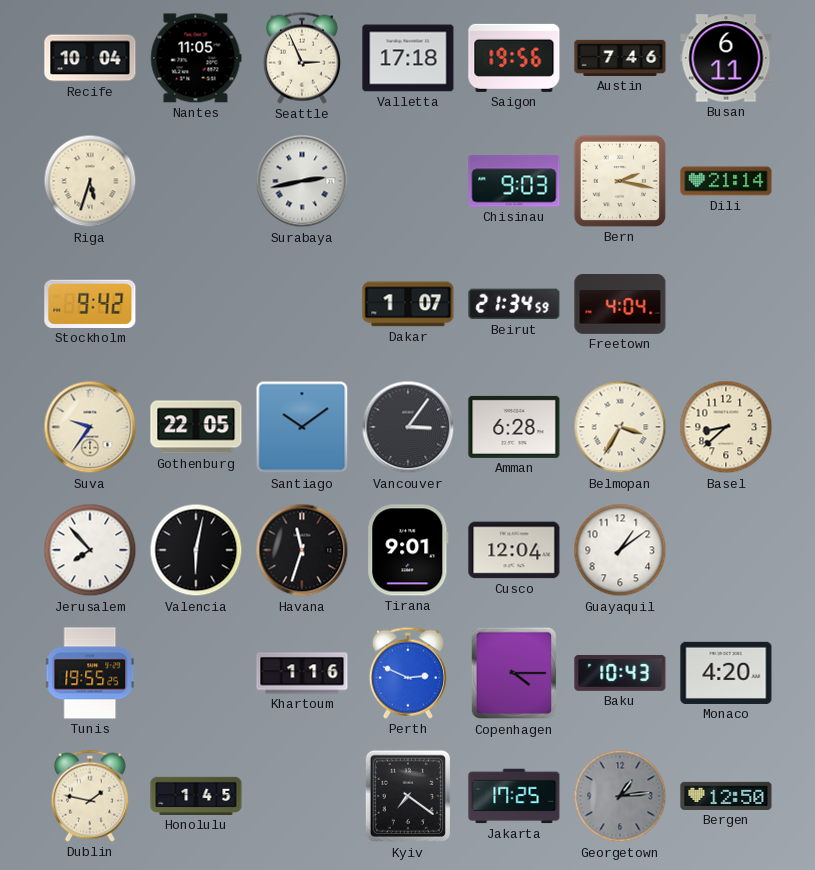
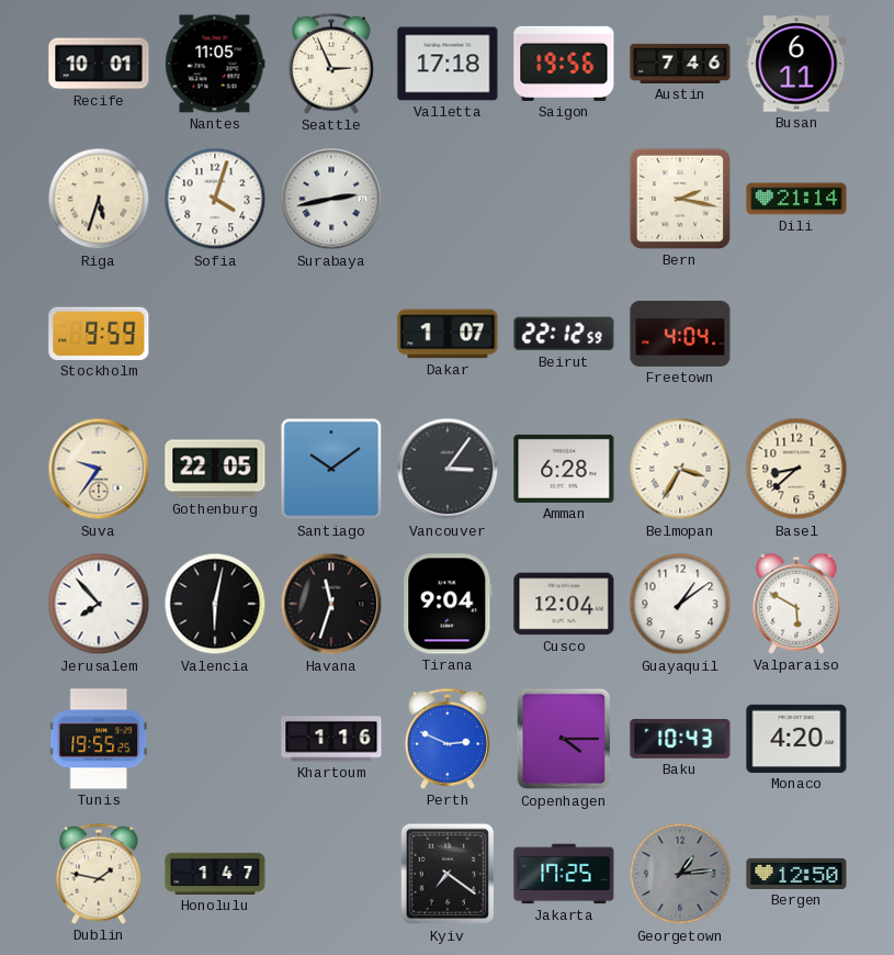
Recife: 10:04 -> 10:01 (99, 64)
Sofia: none -> 4:03 (215, 199)
Chisinau: 9:03 -> none (514, 181)
Stockholm: 9:42 -> 9:59 (99, 334)
Beirut: 21:34 -> 22:12 (564, 334)
Tirana: 9:01 -> 9:04 (448, 604)
Valparaiso: none -> 5:50 (796, 604)
Honolulu: 1:45 -> 1:47 (215, 874)
